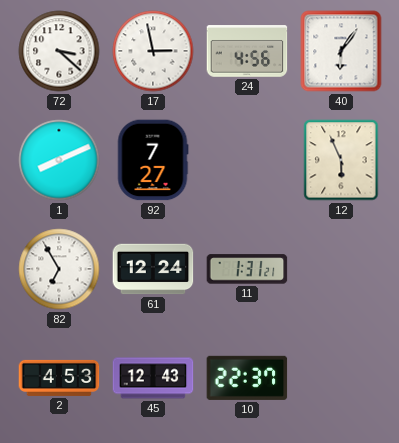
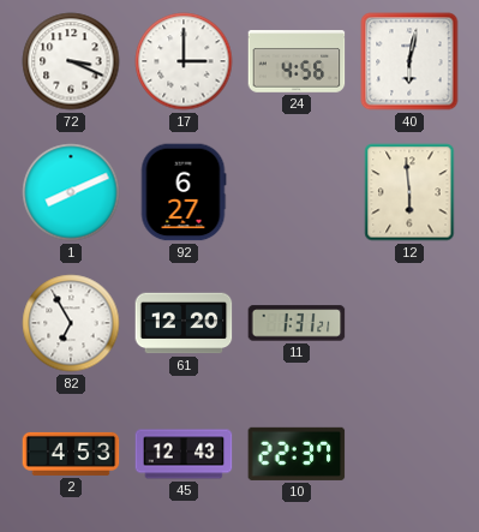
72: 3:22 -> 3:19 (71, 61)
17: 2:58 -> 3:00 (184, 61)
40: 6:06 -> 6:02 (409, 61)
92: 7:27 -> 6:27 (184, 192)
12: 5:56 -> 5:59 (409, 192)
61: 12:24 -> 12:20 (184, 323)
